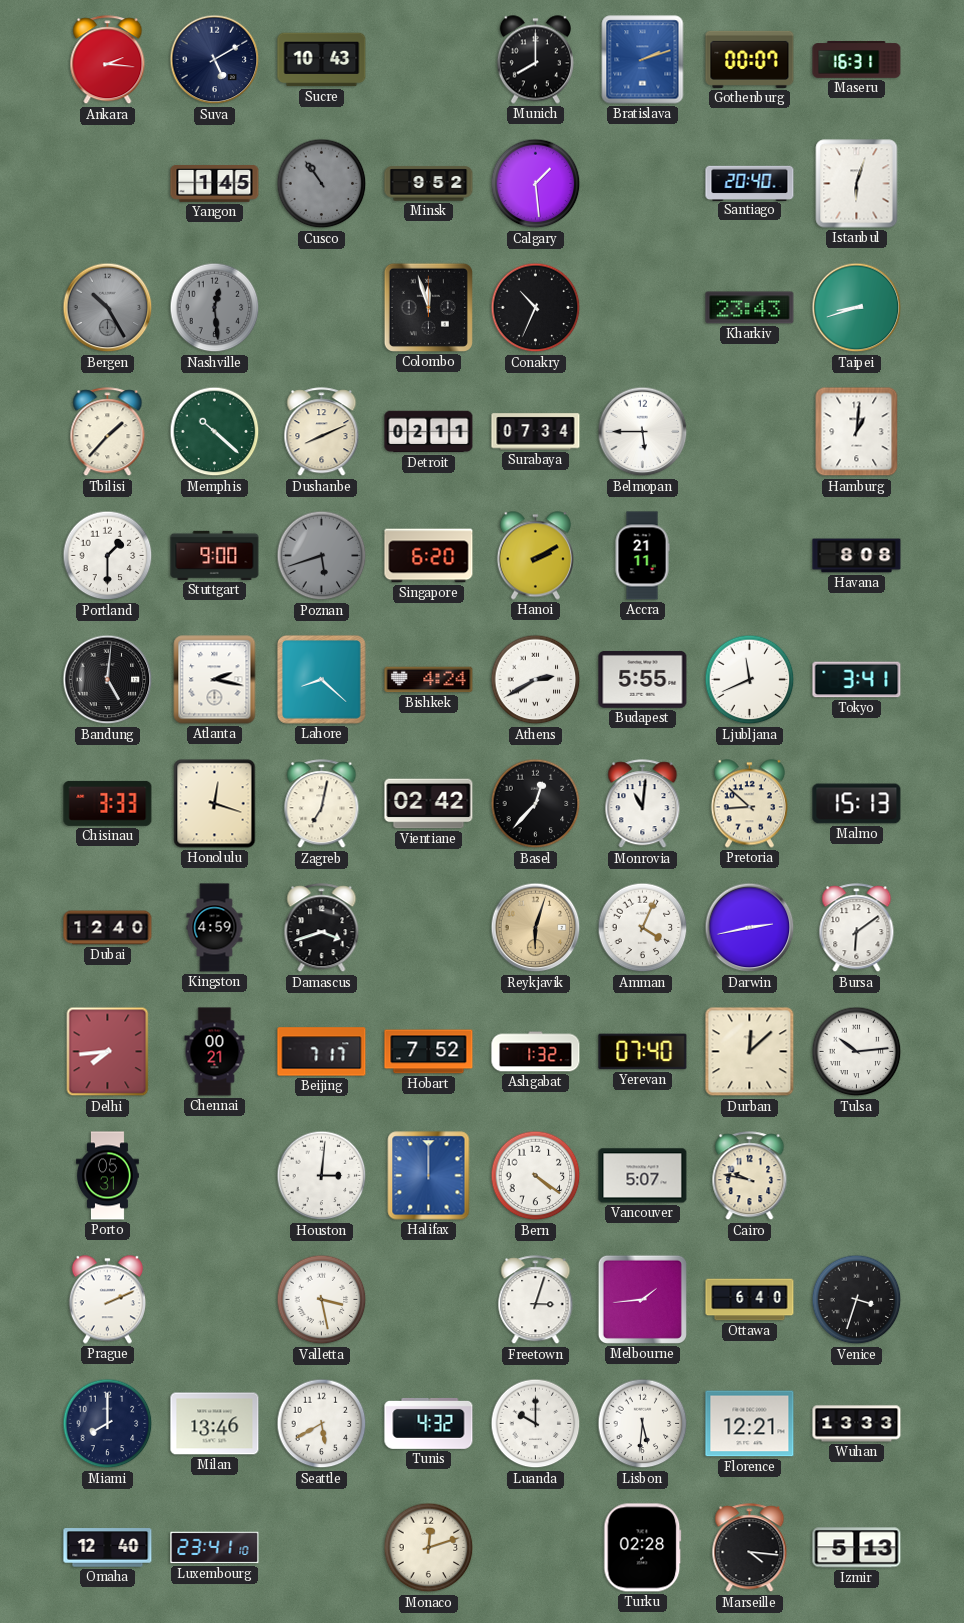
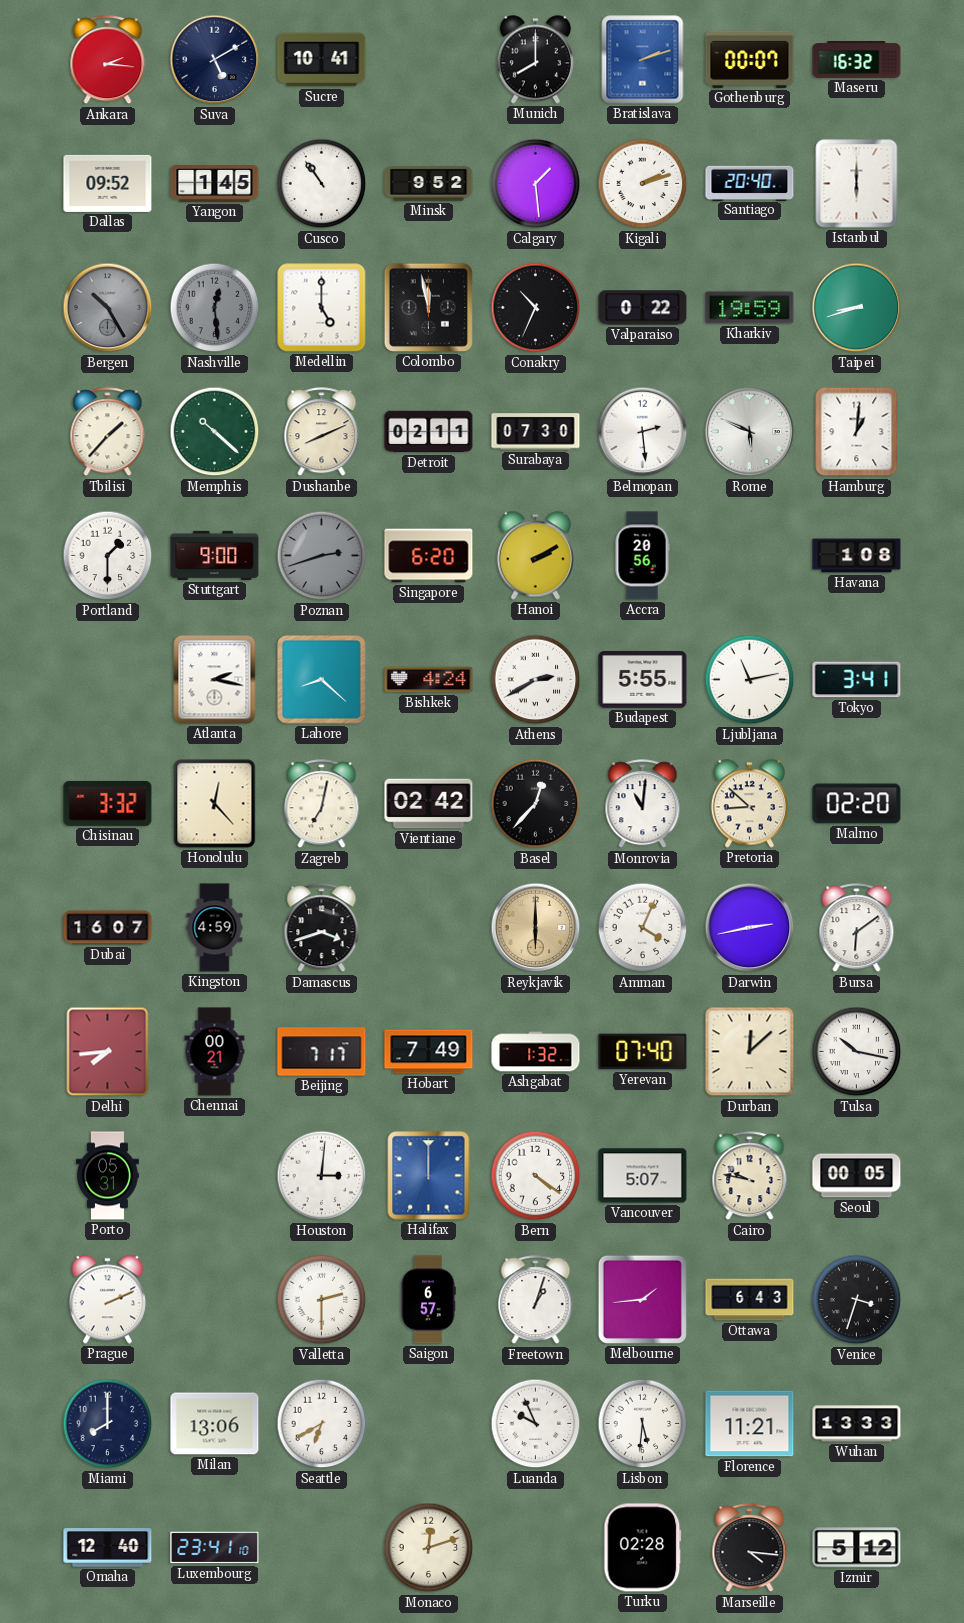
Sucre: 10:43 -> 10:41 (322, 60)
Maseru: 16:31 -> 16:32 (857, 60)
Dallas: none -> 09:52 (108, 183)
Cusco dial: grey -> white (322, 184)
Kigali: none -> 2:12 (643, 184)
Istanbul: 6:03 -> 6:00 (857, 184)
Medellin: none -> 5:00 (322, 308)
Colombo: 11:57 -> 11:58 (428, 307)
Valparaiso: none -> 0:22 (643, 308)
Kharkiv: 23:43 -> 19:59 (750, 308)
Surabaya: 07:34 -> 07:30 (536, 432)
Belmopan: 5:45 -> 2:29 (643, 432)
Rome: none -> 5:49 (750, 432)
Poznan: 5:42 -> 2:42 (322, 556)
Accra: 21:11 -> 20:56 (642, 556)
Havana: 8:08 -> 1:08 (857, 556)
Bandung: 5:01 -> none (108, 680)
Ljubljana: 11:41 -> 11:13 (750, 680)
Chisinau: 3:33 -> 3:32 (108, 803)
Honolulu: 12:18 -> 12:23 (215, 804)
Malmo: 15:13 -> 02:20 (857, 804)
Dubai: 12:40 -> 16:07 (108, 928)
Reykjavik: 6:03 -> 6:00 (536, 928)
Hobart: 7:52 -> 7:49 (429, 1052)
Tulsa: 10:14 -> 10:17 (857, 1052)
Seoul: none -> 00:05 (857, 1176)
Valletta: 3:28 -> 2:30 (322, 1300)
Saigon: none -> 6:57 (428, 1300)
Freetown: 3:03 -> 1:03 (536, 1300)
Ottawa: 6:40 -> 6:43 (750, 1300)
Milan: 13:46 -> 13:06 (215, 1424)
Seattle: 5:40 -> 6:40 (322, 1424)
Tunis: 4:32 -> none (429, 1423)
Luanda: 10:00 -> 9:56 (536, 1424)
Florence: 12:21 -> 11:21 (750, 1424)
Izmir: 5:13 -> 5:12 (857, 1548)
